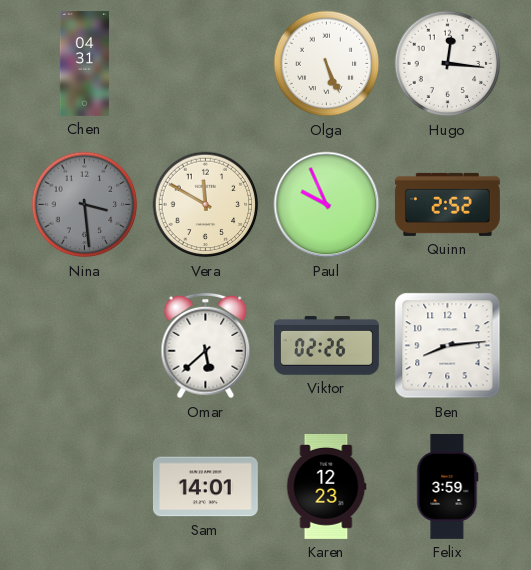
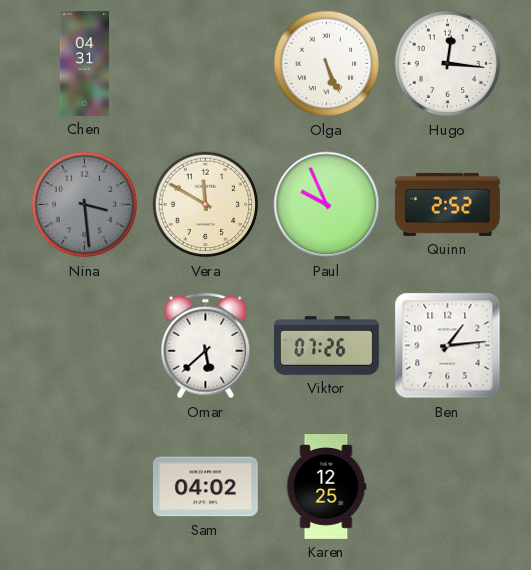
Viktor: 02:26 -> 07:26 (326, 346)
Ben: 8:14 -> 1:14 (448, 346)
Sam: 14:01 -> 04:02 (205, 487)
Karen: 12:23 -> 12:25 (326, 486)
Felix: 3:59 -> none (448, 486)
